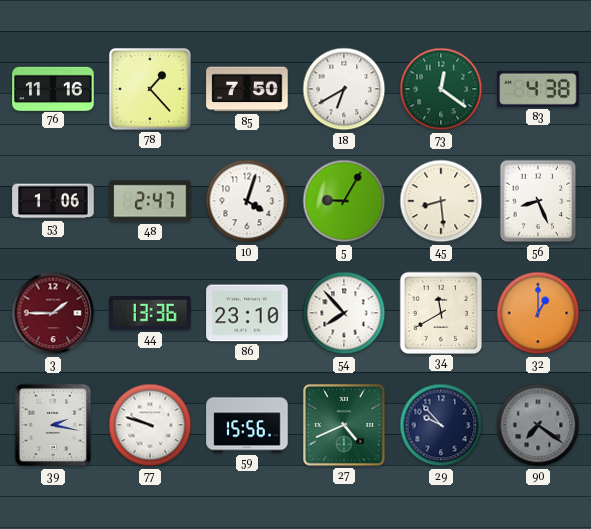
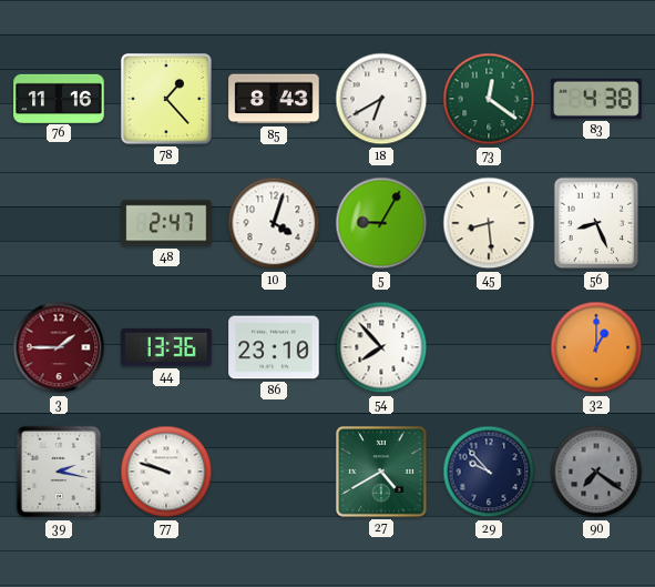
85: 7:50 -> 8:43 (274, 99)
53: 1:06 -> none (53, 201)
34: 11:40 -> none (440, 312)
59: 15:56 -> none (247, 425)
27: 4:41 -> 4:40 (381, 472)
